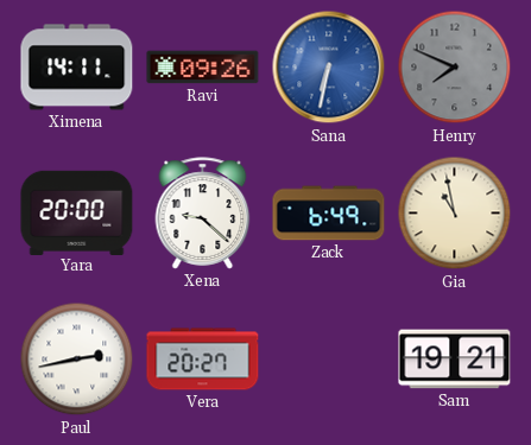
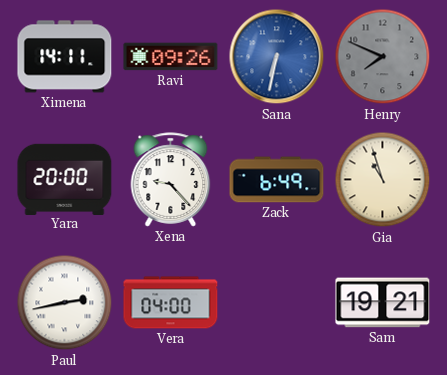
Xena: 9:22 -> 9:23 (171, 180)
Gia: 10:58 -> 10:57 (383, 180)
Vera: 20:27 -> 04:00 (171, 303)
